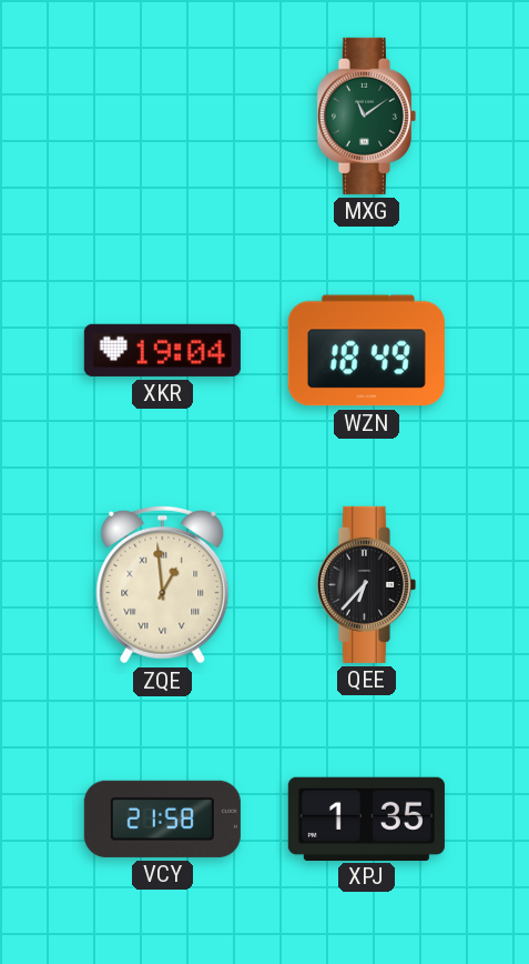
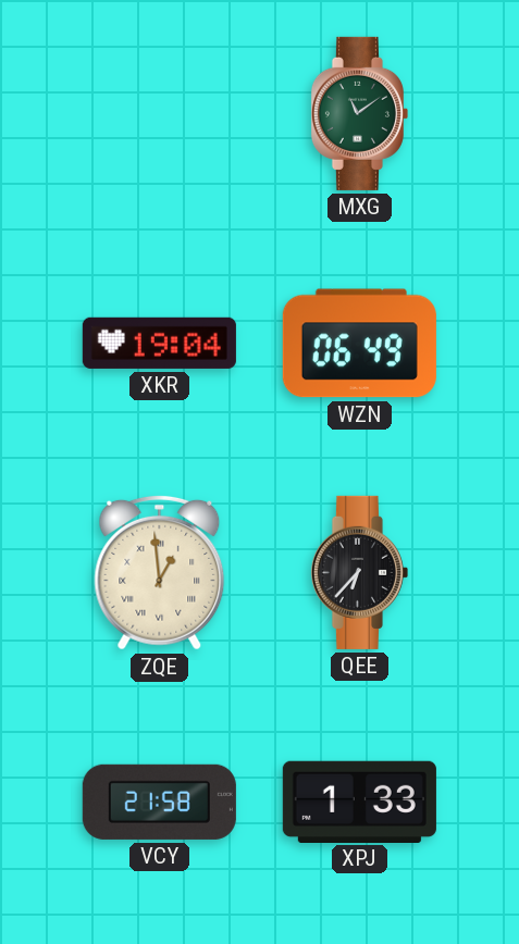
WZN: 18:49 -> 06:49 (359, 344)
XPJ: 1:35 -> 1:33 (359, 802)
